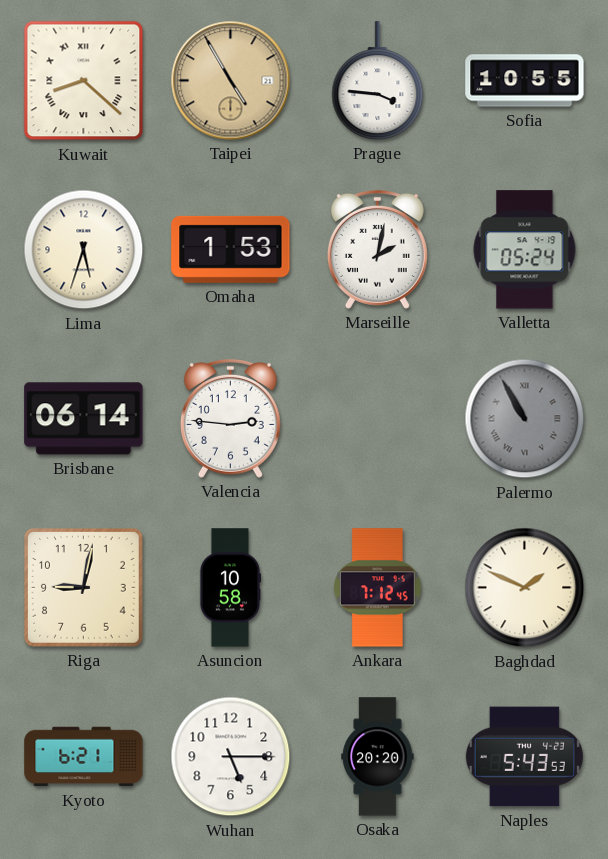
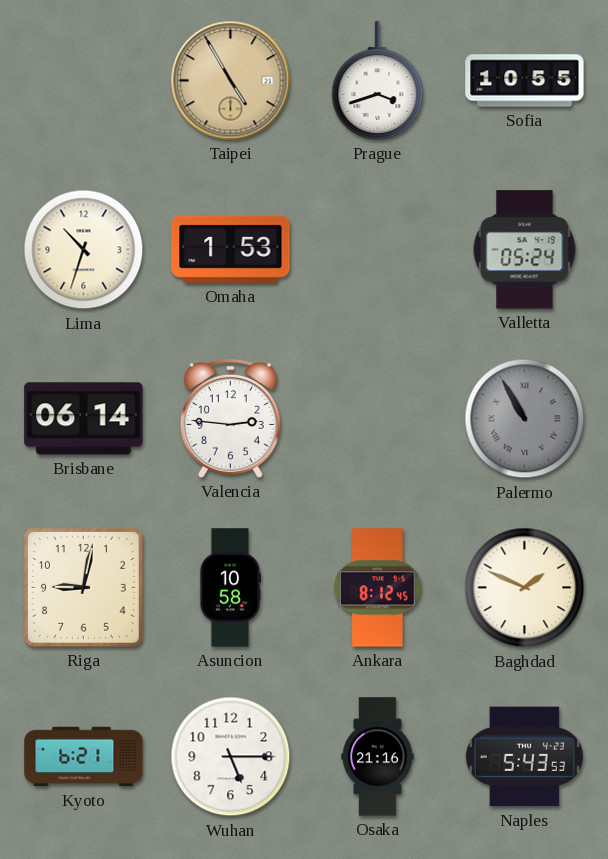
Kuwait: 8:22 -> none (84, 81)
Prague: 3:46 -> 3:42 (378, 81)
Lima: 5:33 -> 10:33 (84, 250)
Marseille: 2:02 -> none (377, 250)
Ankara: 7:12 -> 8:12 (378, 588)
Osaka: 20:20 -> 21:16 (378, 757)
